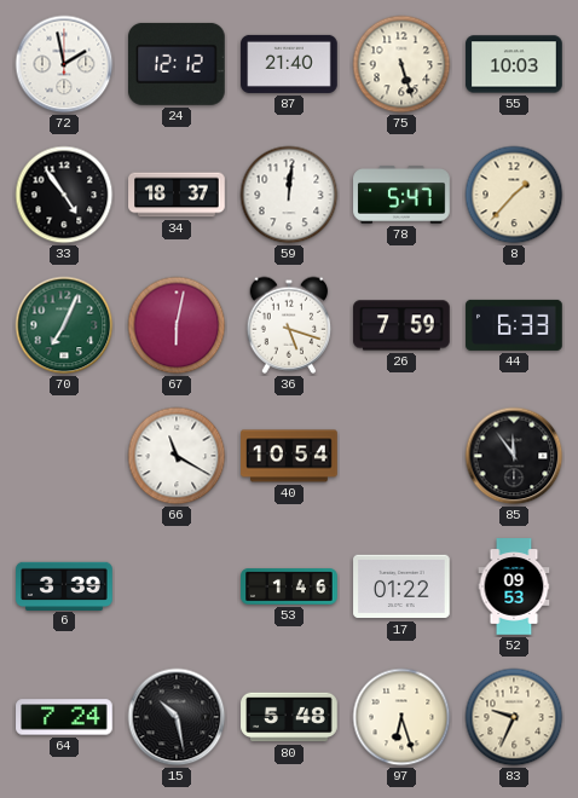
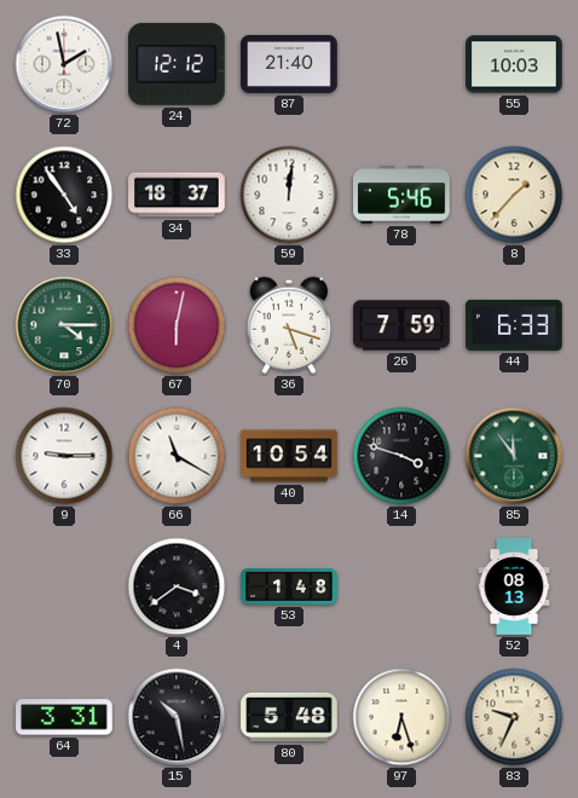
75: 5:27 -> none (401, 64)
78: 5:47 -> 5:46 (401, 196)
70: 7:04 -> 4:15 (64, 325)
9: none -> 9:15 (64, 456)
14: none -> 3:48 (401, 456)
85 dial: black -> green (514, 456)
6: 3:39 -> none (64, 585)
4: none -> 3:39 (177, 586)
53: 1:46 -> 1:48 (289, 586)
17: 01:22 -> none (401, 586)
52: 09:53 -> 08:13 (514, 586)
64: 7:24 -> 3:31 (64, 717)
